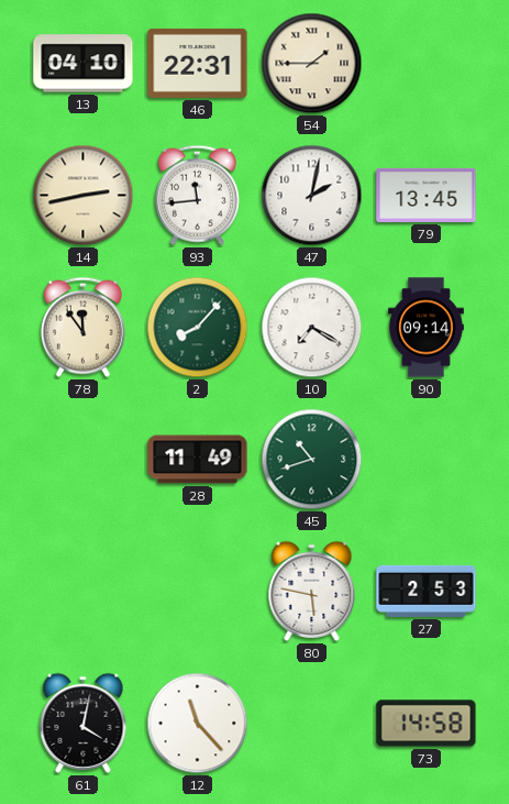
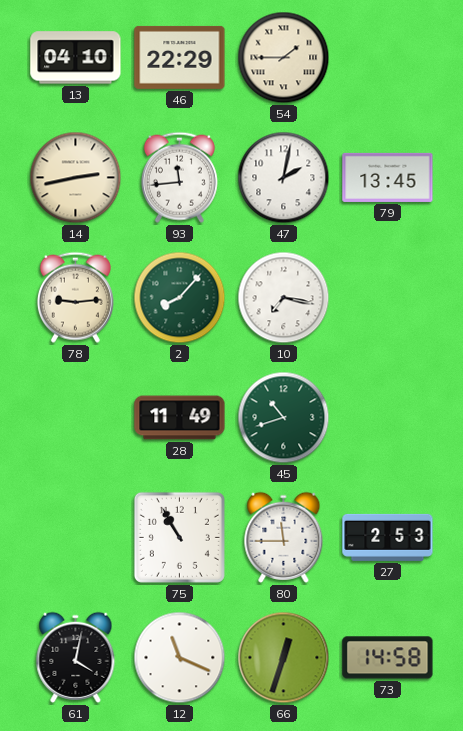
46: 22:31 -> 22:29 (180, 57)
78: 11:54 -> 9:14 (75, 297)
10: 7:20 -> 7:17 (284, 298)
90: 09:14 -> none (425, 328)
75: none -> 10:55 (179, 537)
80: 5:47 -> 11:45 (284, 537)
12: 11:23 -> 11:19 (180, 658)
66: none -> 12:33 (284, 658)
